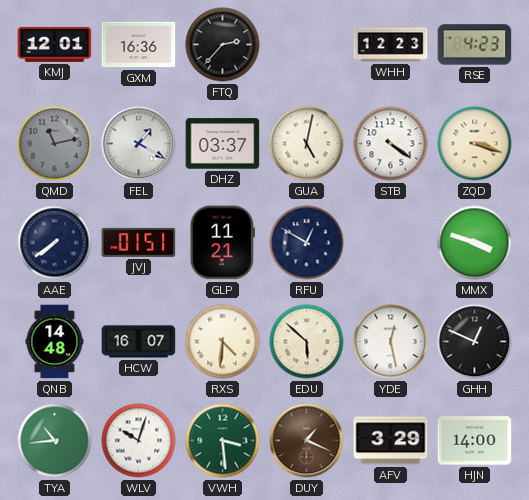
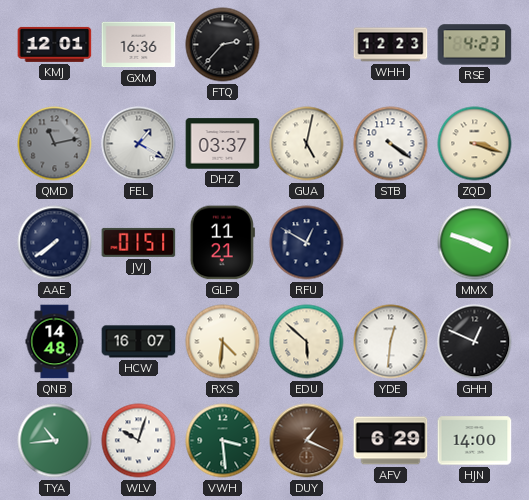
YDE: 12:28 -> 12:31 (391, 342)
AFV: 3:29 -> 6:29 (391, 441)
